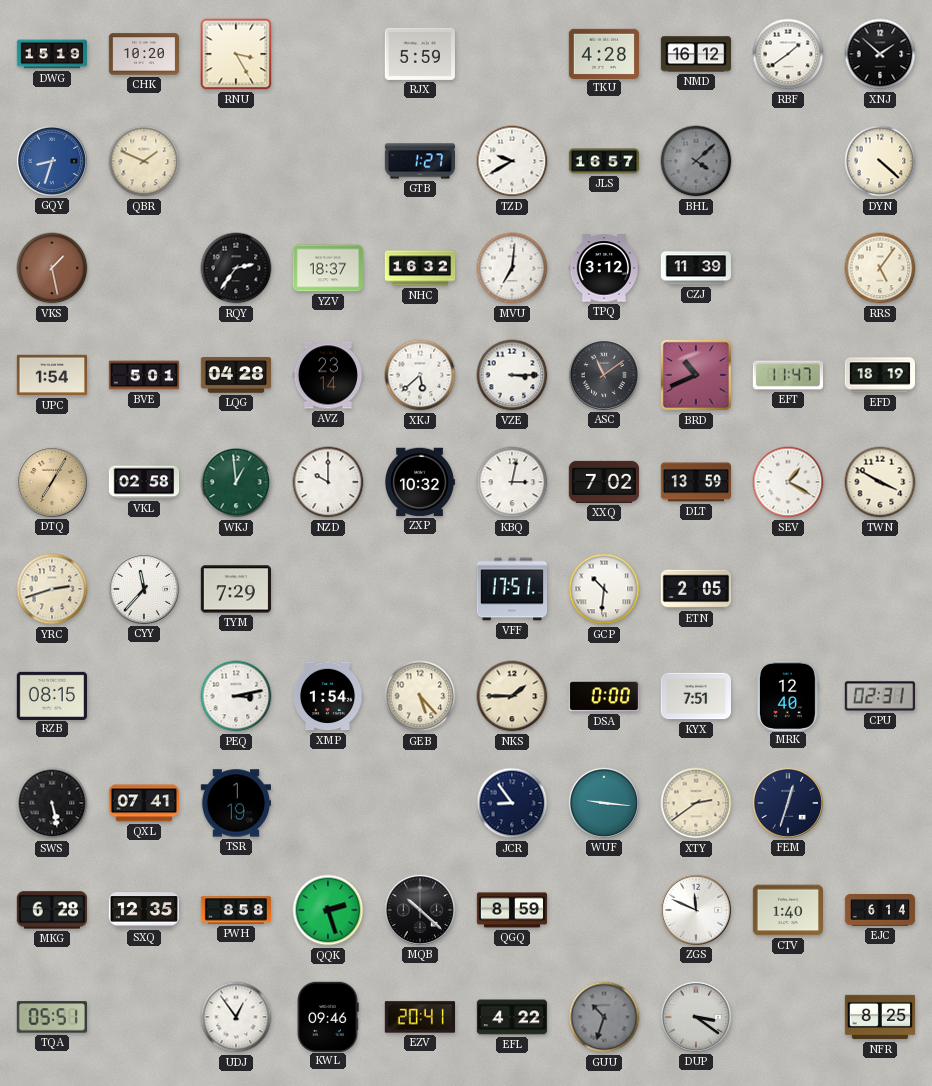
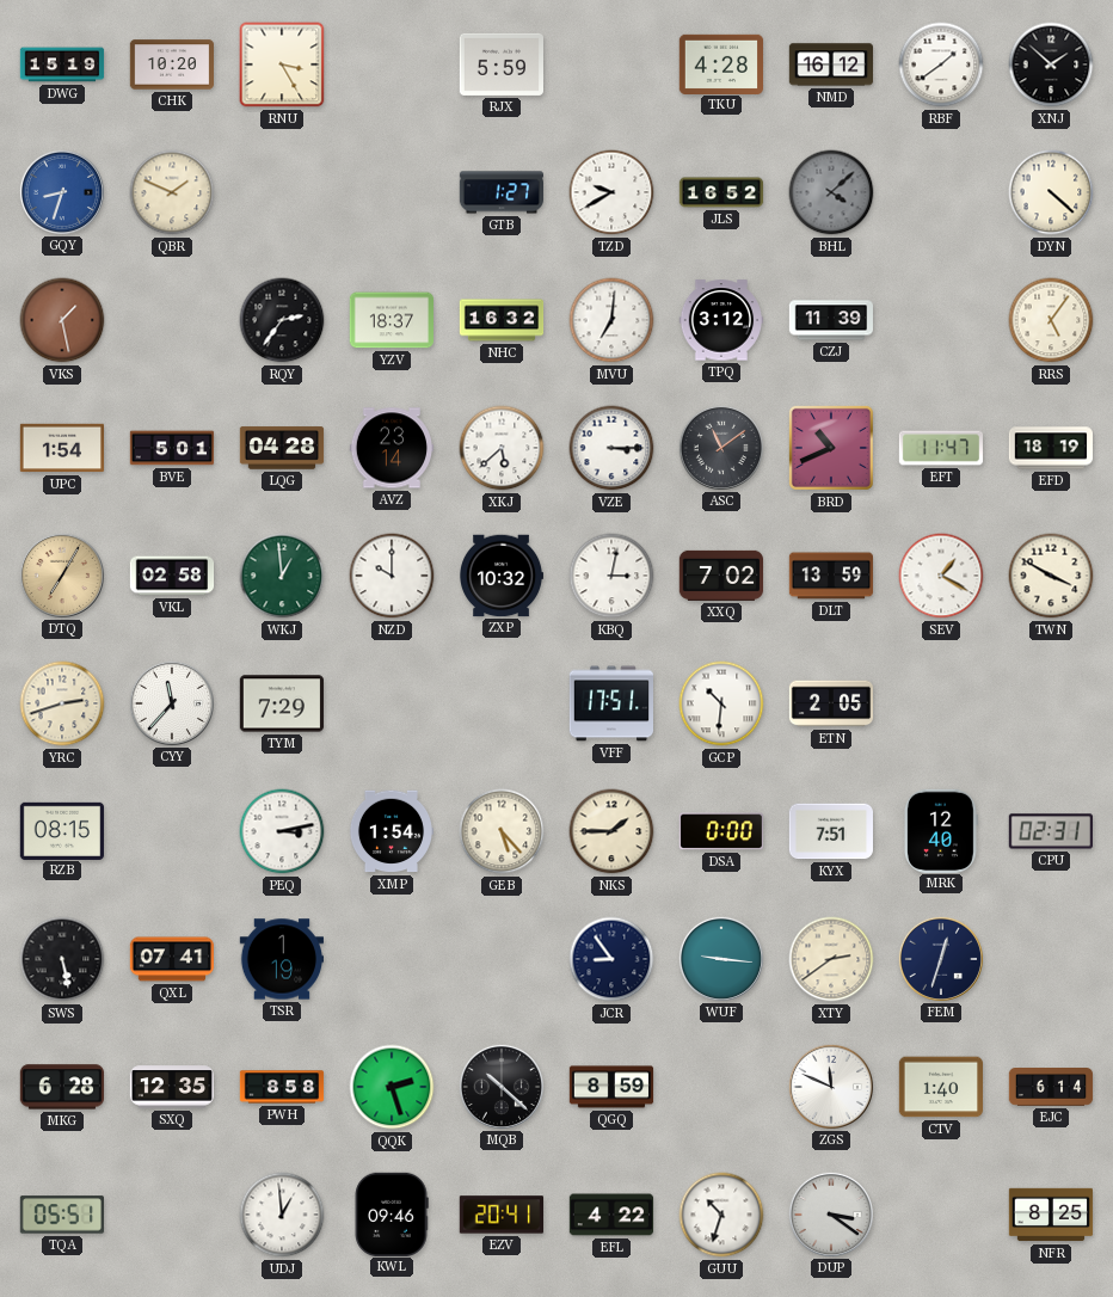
JLS: 16:57 -> 16:52 (721, 192)
UDJ: 12:54 -> 12:59 (282, 1215)
GUU dial: grey -> white (721, 1215)
